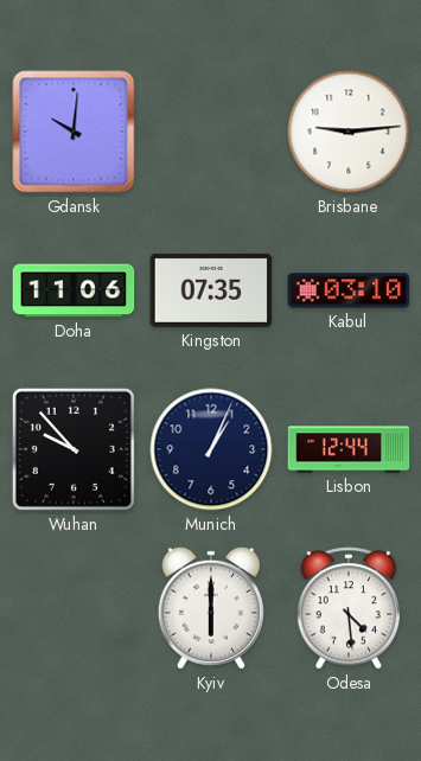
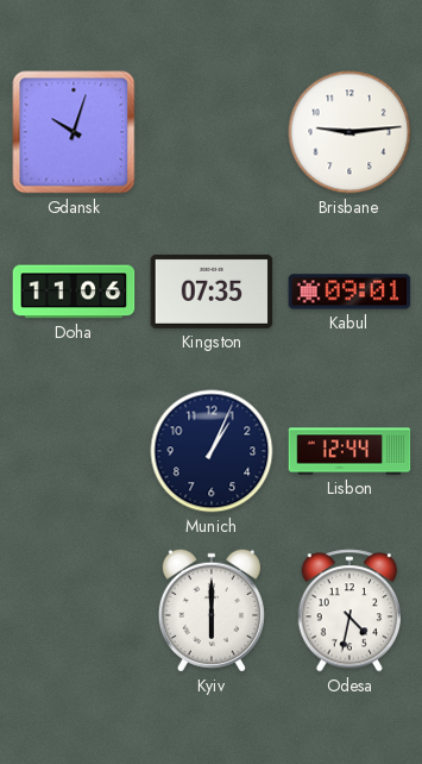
Gdansk: 10:01 -> 10:03 (74, 132)
Kabul: 03:10 -> 09:01 (349, 292)
Wuhan: 9:53 -> none (74, 449)
Odesa: 4:29 -> 4:32 (349, 610)
